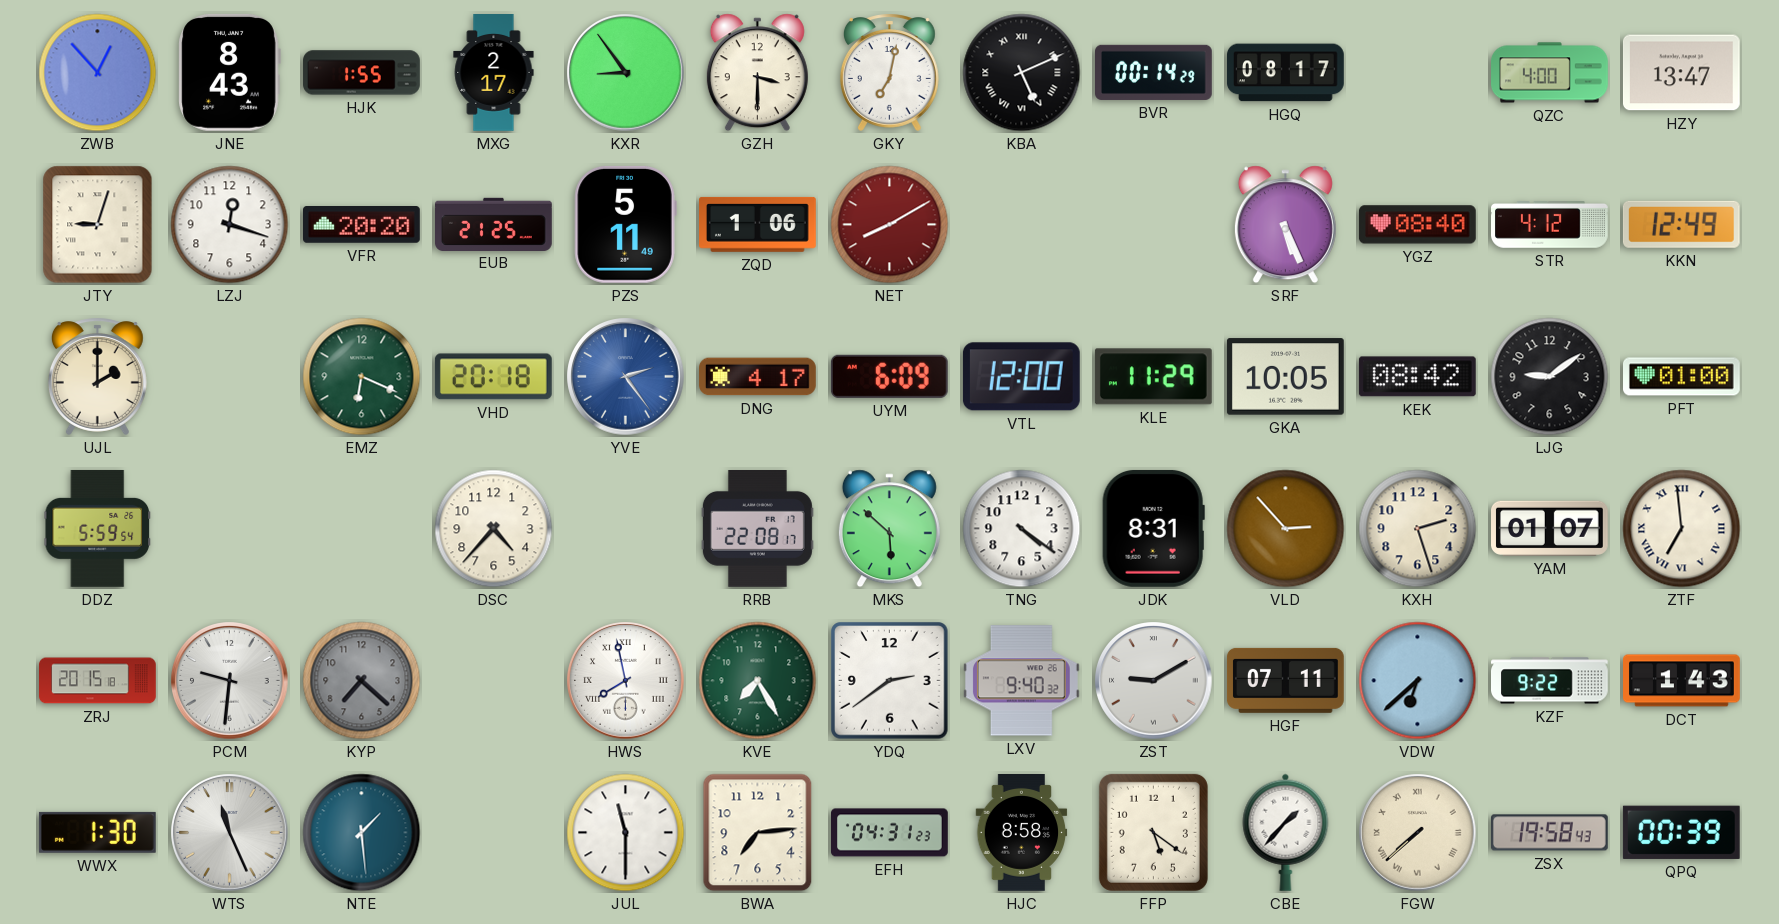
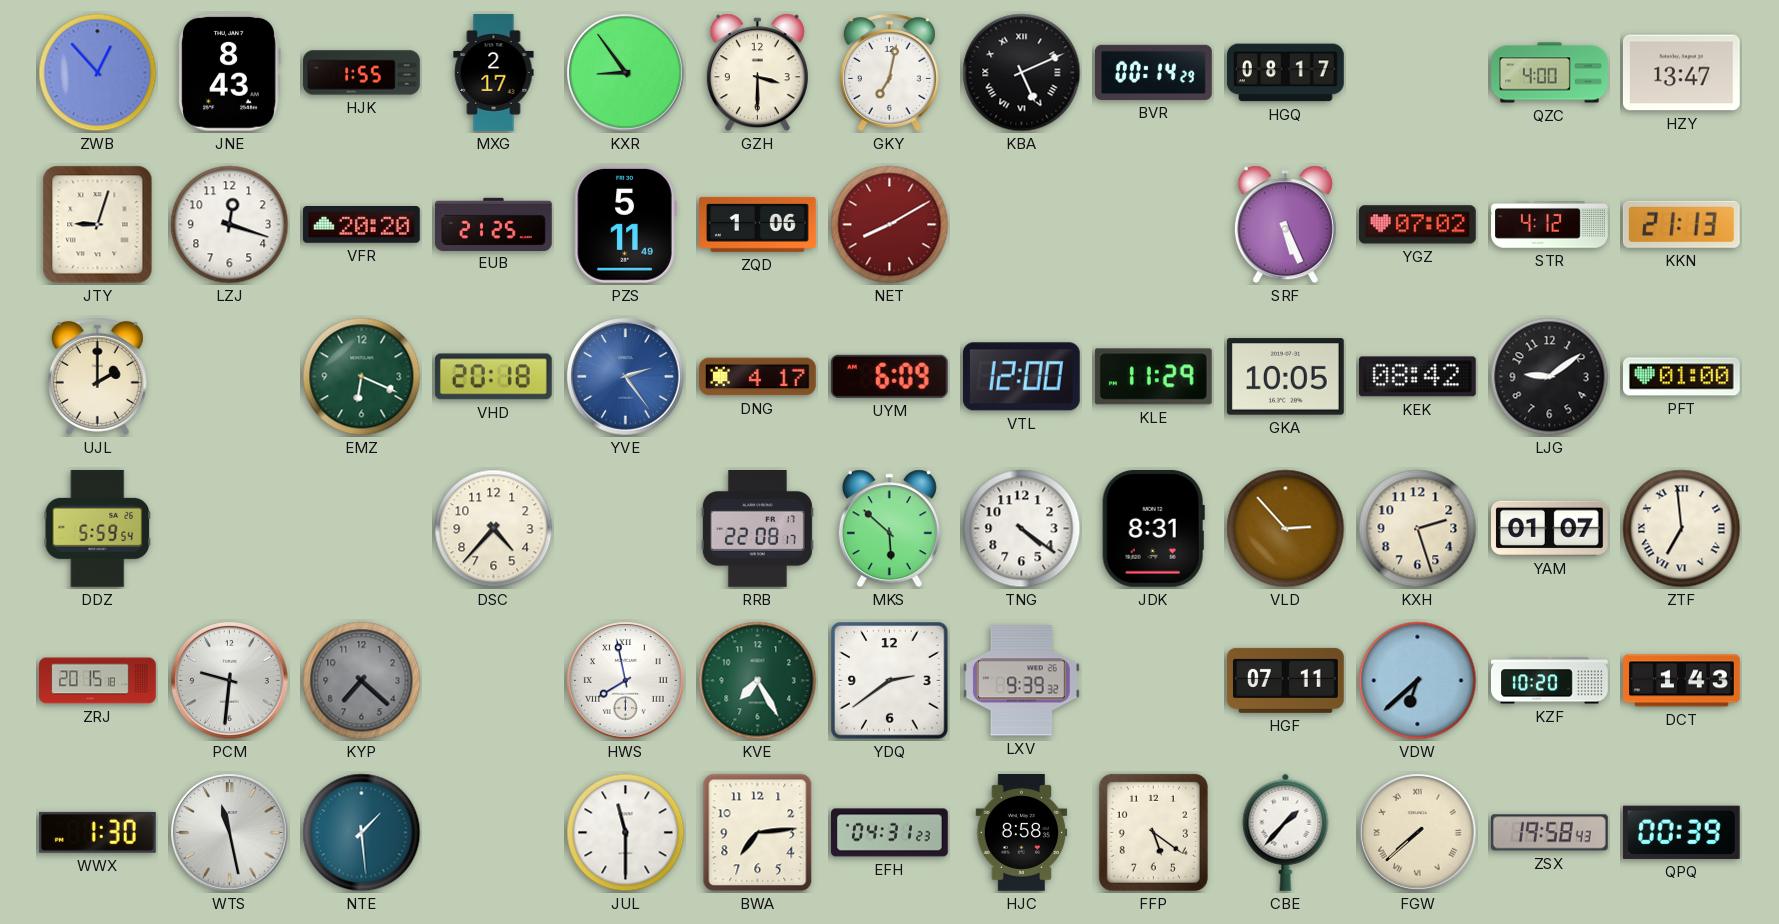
YGZ: 08:40 -> 07:02 (1417, 225)
KKN: 12:49 -> 21:13 (1681, 224)
LXV: 9:40 -> 9:39 (1021, 681)
ZST: 9:10 -> none (1154, 681)
KZF: 9:22 -> 10:20 (1550, 681)
WTS: 11:26 -> 11:28 (230, 833)
